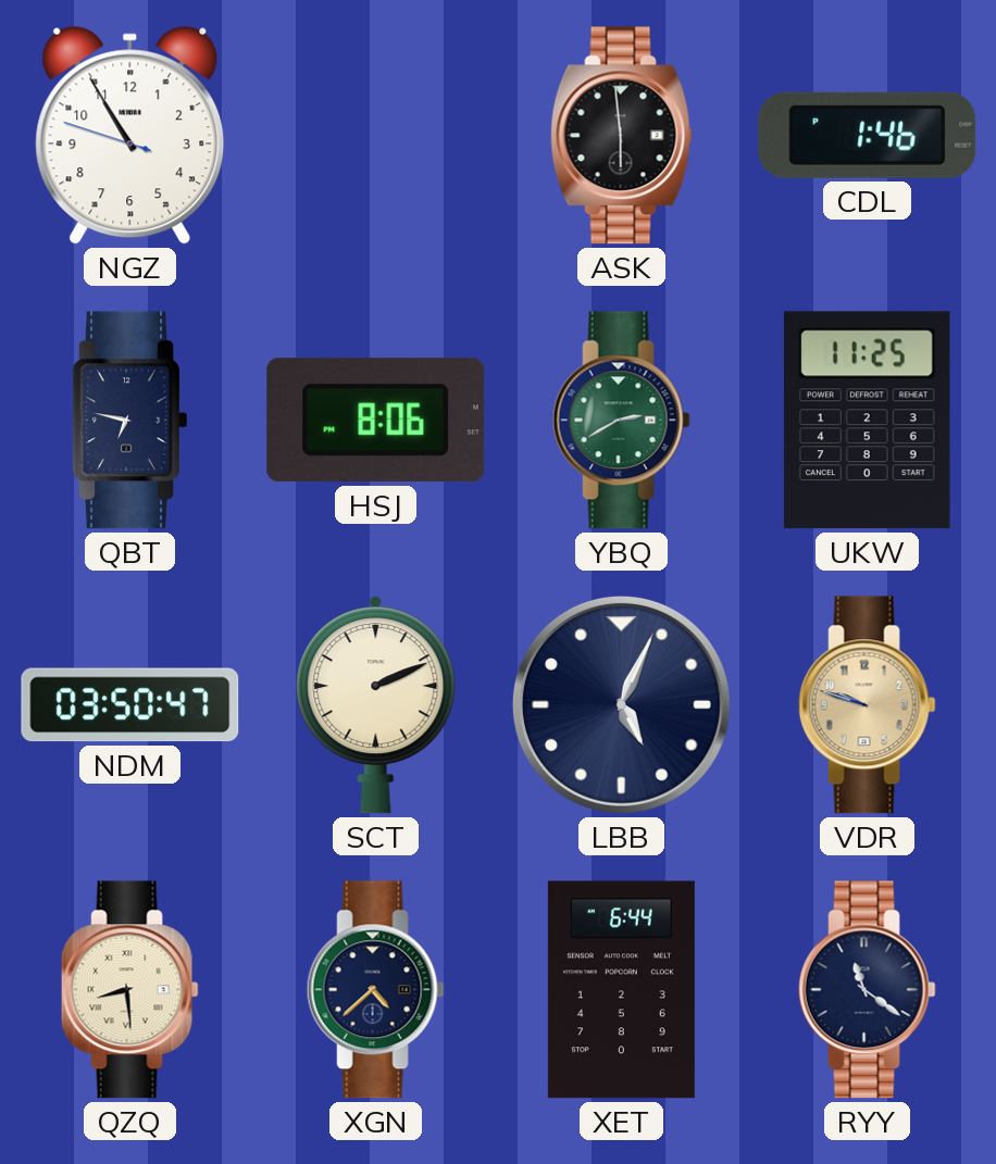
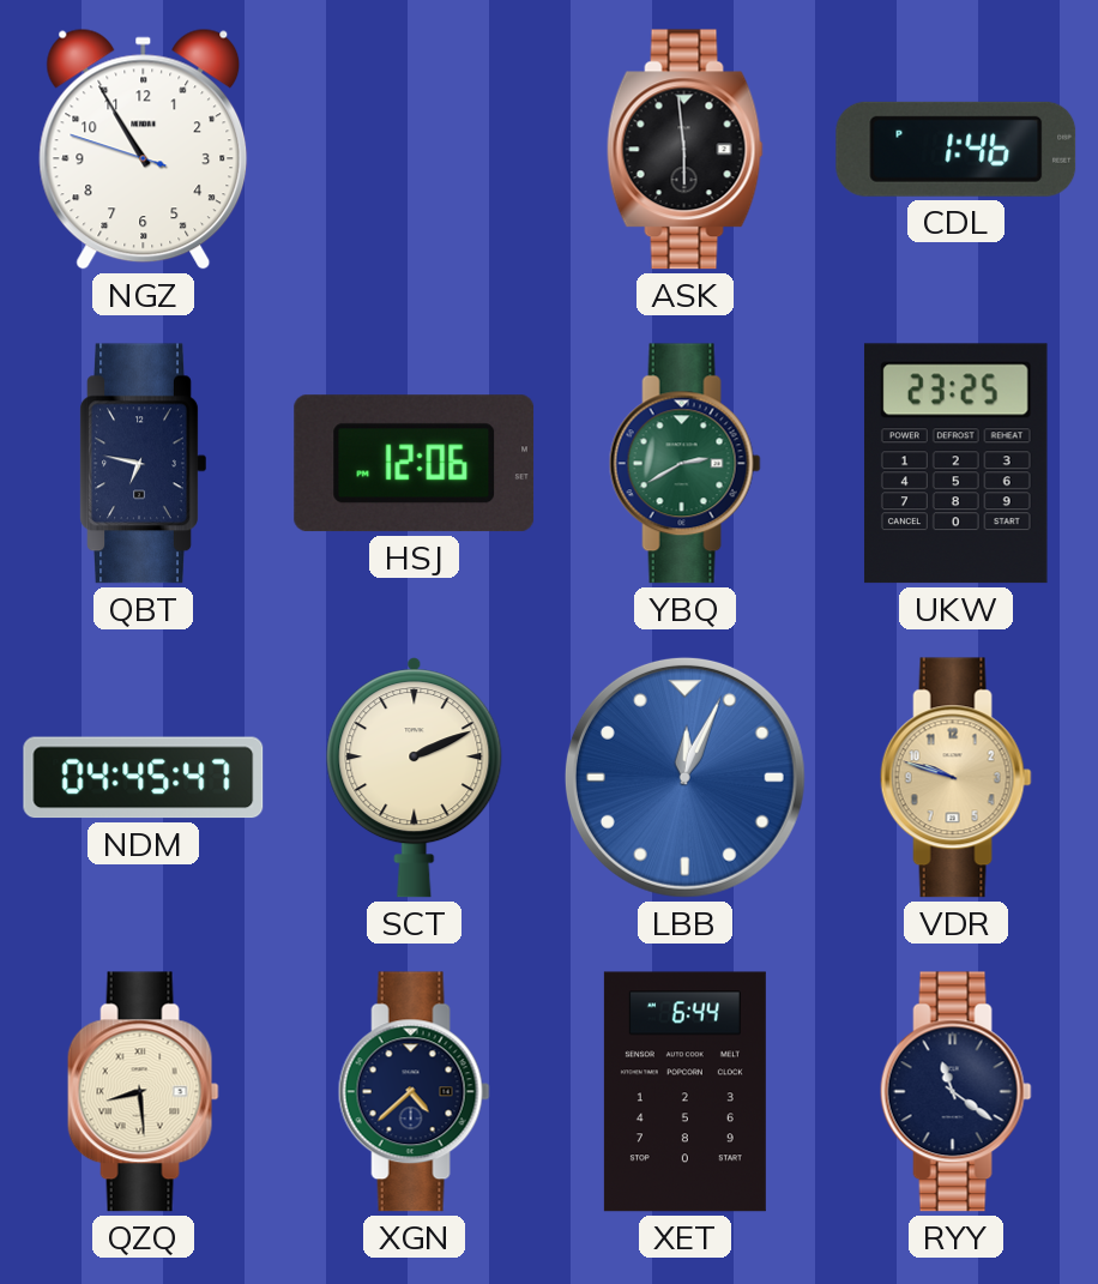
HSJ: 8:06 -> 12:06 (415, 464)
UKW: 11:25 -> 23:25 (955, 464)
NDM: 03:50 -> 04:45 (144, 778)
LBB: 5:04 -> 12:04 (684, 777)
LBB dial: navy -> blue (684, 777)
